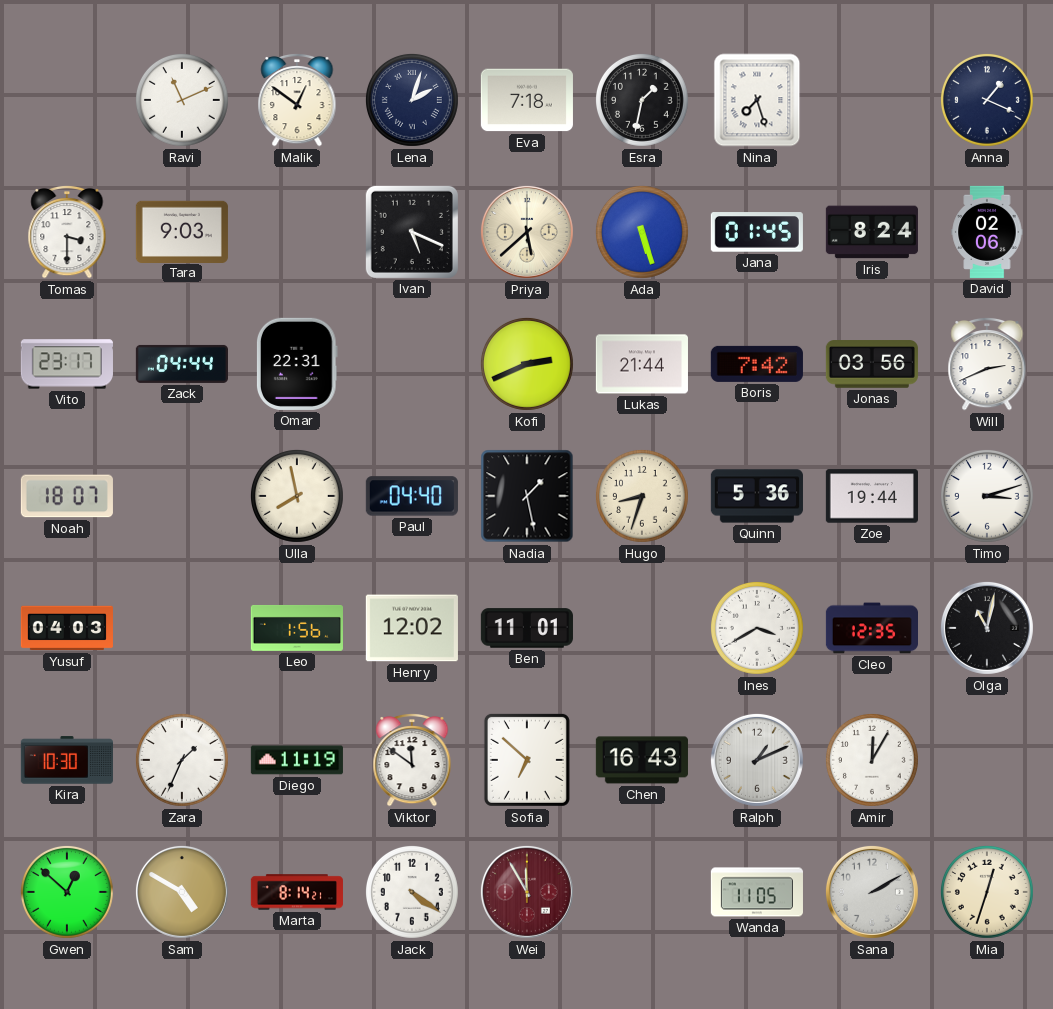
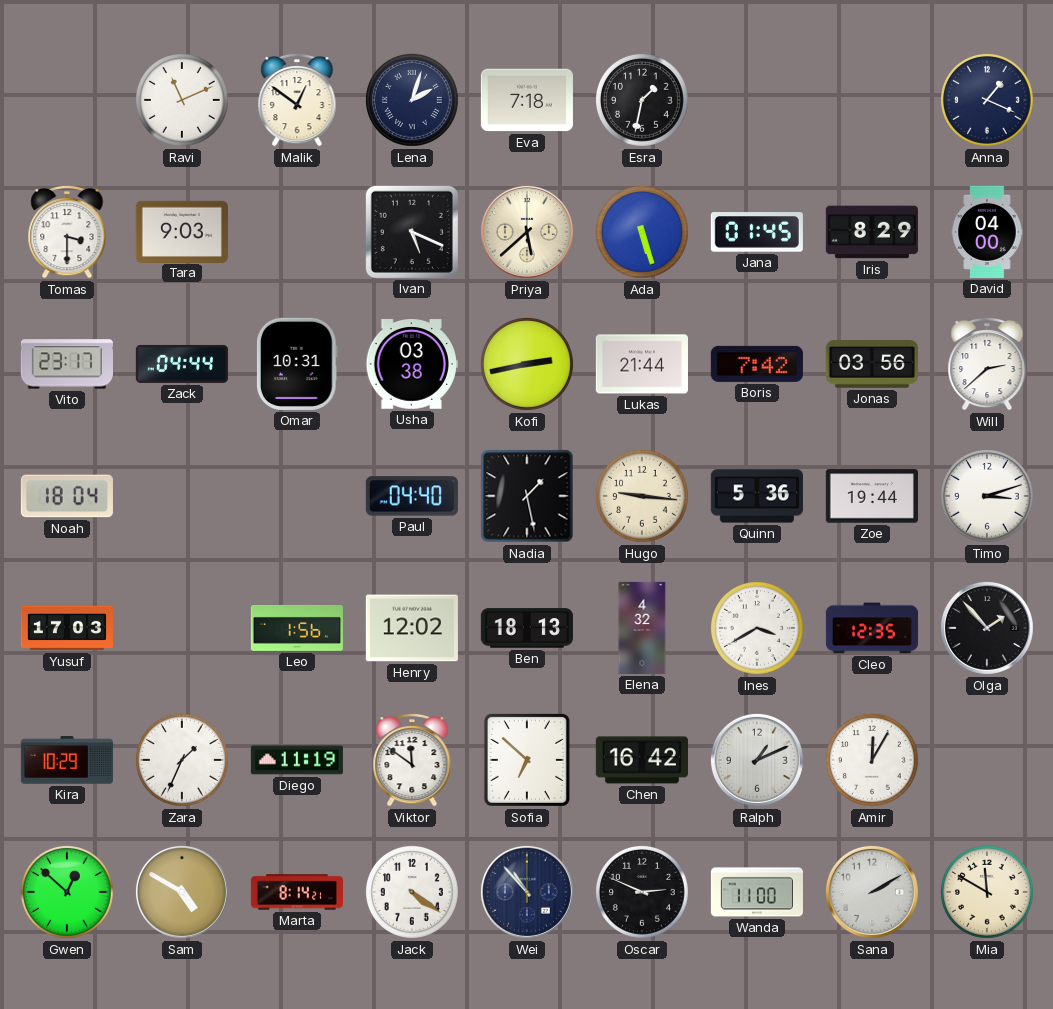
Nina: 7:27 -> none (757, 100)
Iris: 8:24 -> 8:29 (872, 232)
David: 02:06 -> 04:00 (987, 232)
Omar: 22:31 -> 10:31 (297, 364)
Usha: none -> 03:38 (412, 364)
Kofi: 2:41 -> 2:43 (527, 364)
Will: 2:41 -> 2:38 (987, 364)
Noah: 18:07 -> 18:04 (67, 496)
Ulla: 7:58 -> none (297, 496)
Hugo: 8:33 -> 9:16 (642, 496)
Yusuf: 04:03 -> 17:03 (67, 628)
Ben: 11:01 -> 18:13 (527, 628)
Elena: none -> 4:32 (642, 628)
Olga: 11:02 -> 1:53 (987, 628)
Kira: 10:30 -> 10:29 (67, 760)
Chen: 16:43 -> 16:42 (642, 760)
Wei: 11:55 -> 10:53 (527, 892)
Wei dial: burgundy -> navy (527, 892)
Oscar: none -> 2:49 (642, 892)
Wanda: 11:05 -> 11:00 (757, 892)
Mia: 12:33 -> 11:50 (987, 892)
